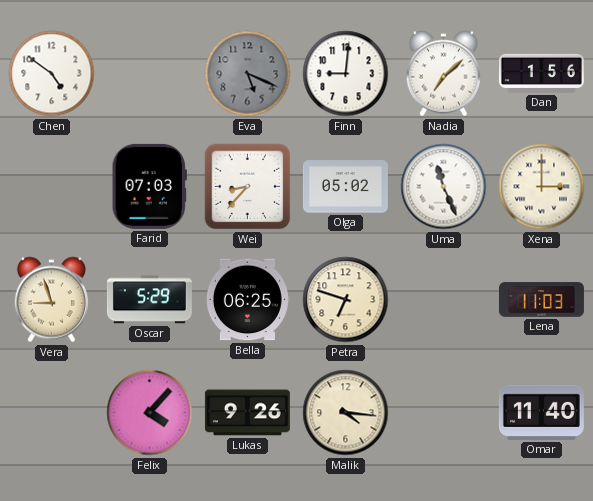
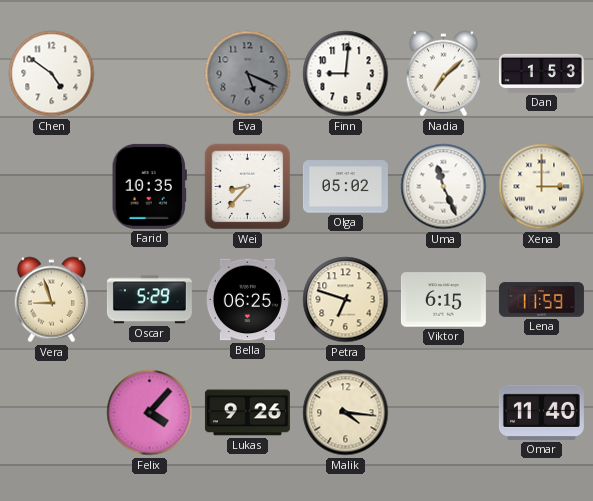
Dan: 1:56 -> 1:53 (541, 73)
Farid: 07:03 -> 10:35 (149, 186)
Viktor: none -> 6:15 (443, 300)
Lena: 11:03 -> 11:59 (541, 300)
